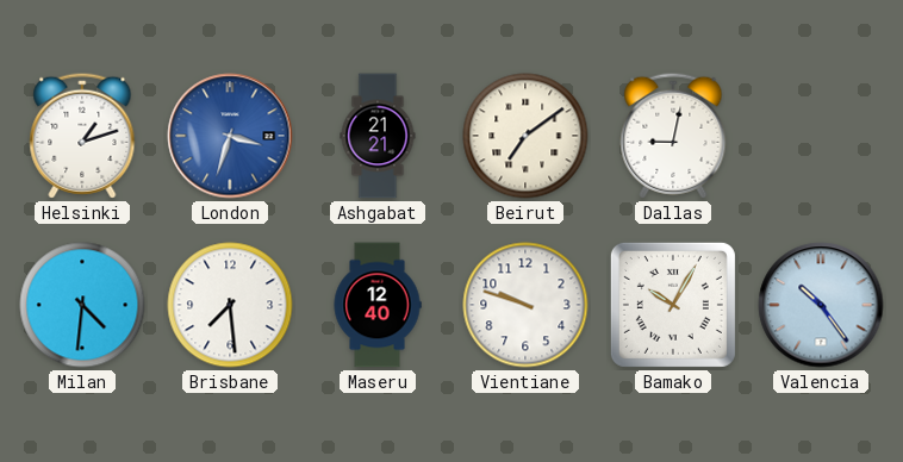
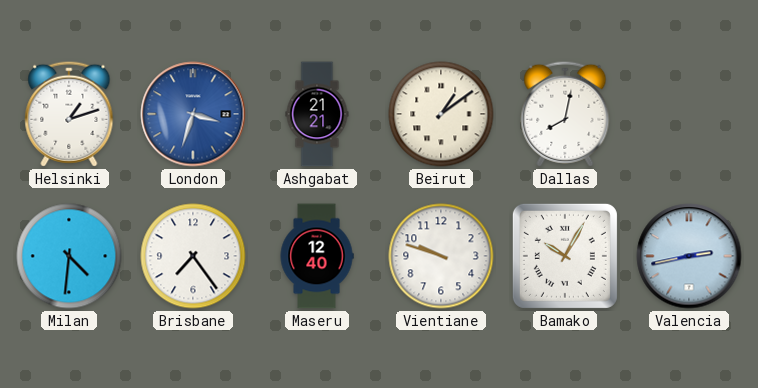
Beirut: 7:09 -> 1:09 (441, 114)
Dallas: 9:02 -> 8:02 (565, 114)
Brisbane: 7:29 -> 7:24 (193, 256)
Valencia: 10:24 -> 2:43 (689, 256)
